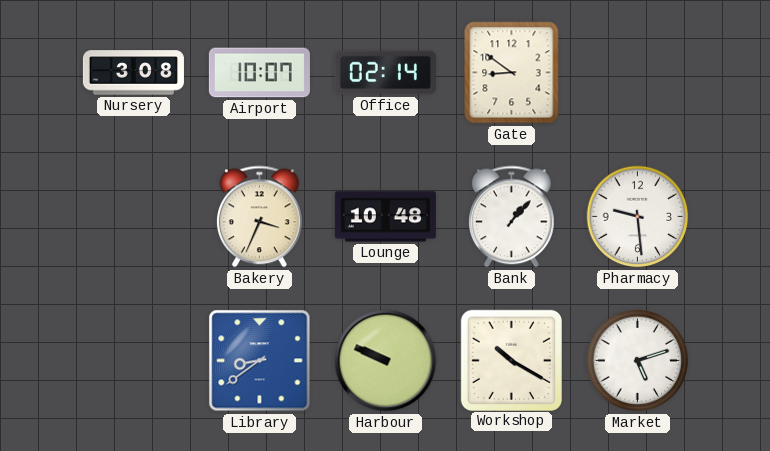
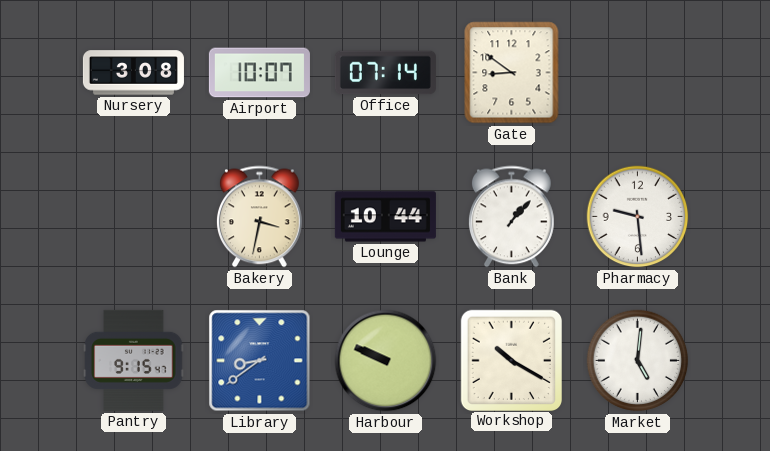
Office: 02:14 -> 07:14 (385, 73)
Bakery: 3:34 -> 3:32 (259, 217)
Lounge: 10:48 -> 10:44 (385, 217)
Pantry: none -> 9:15 (134, 360)
Market: 5:12 -> 5:01 (638, 361)
